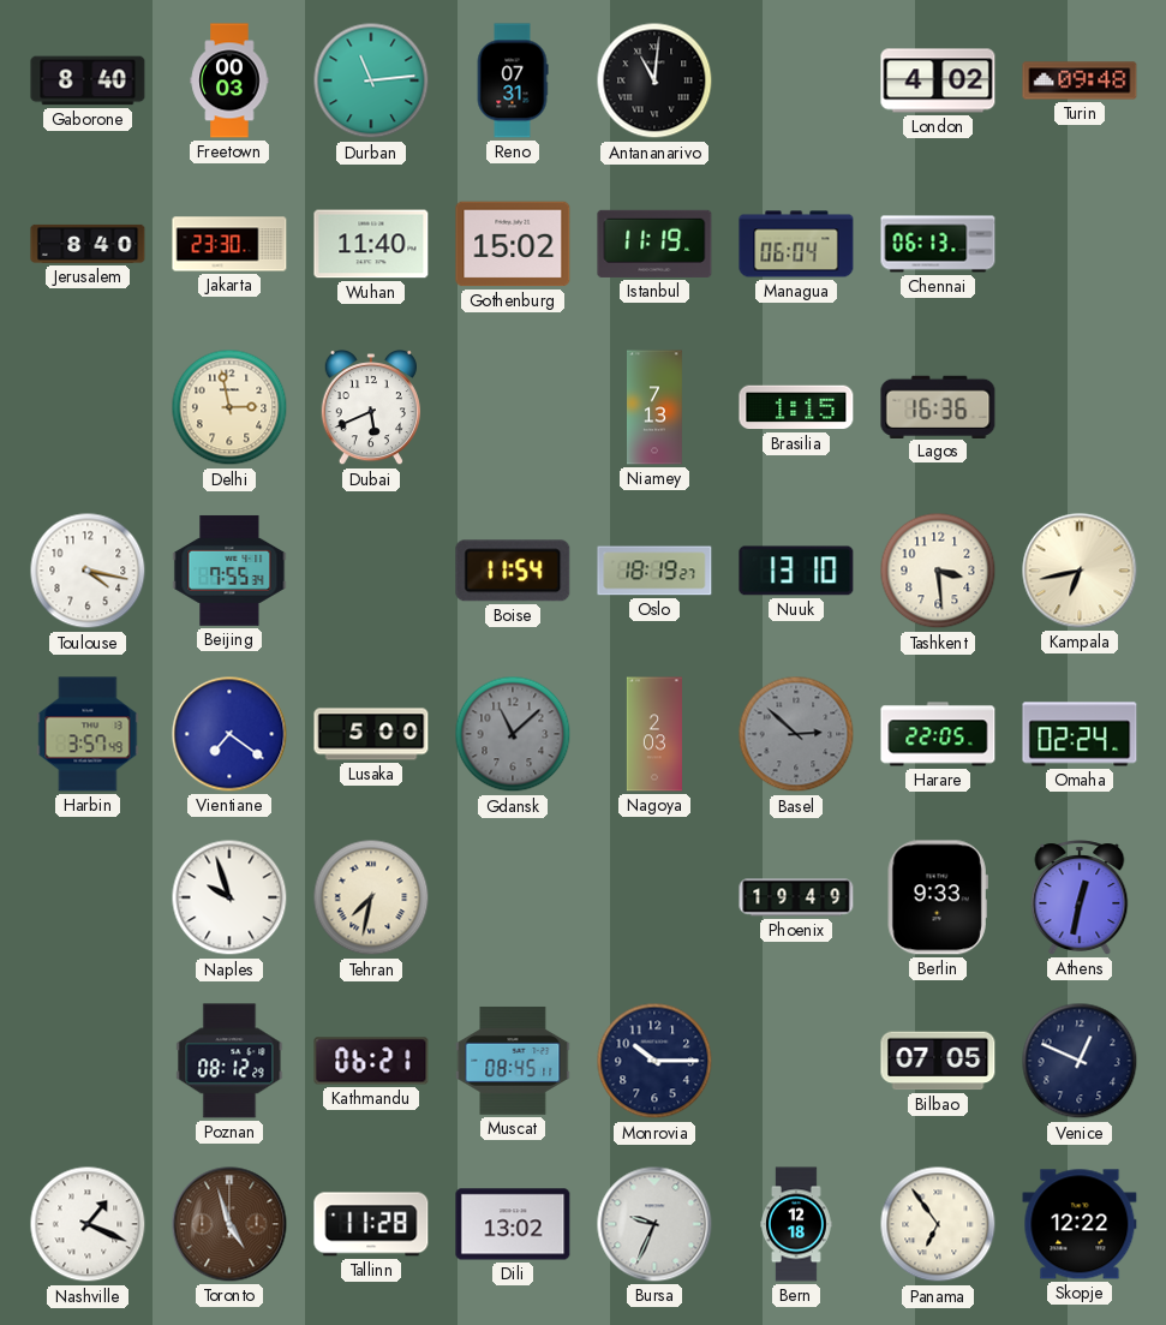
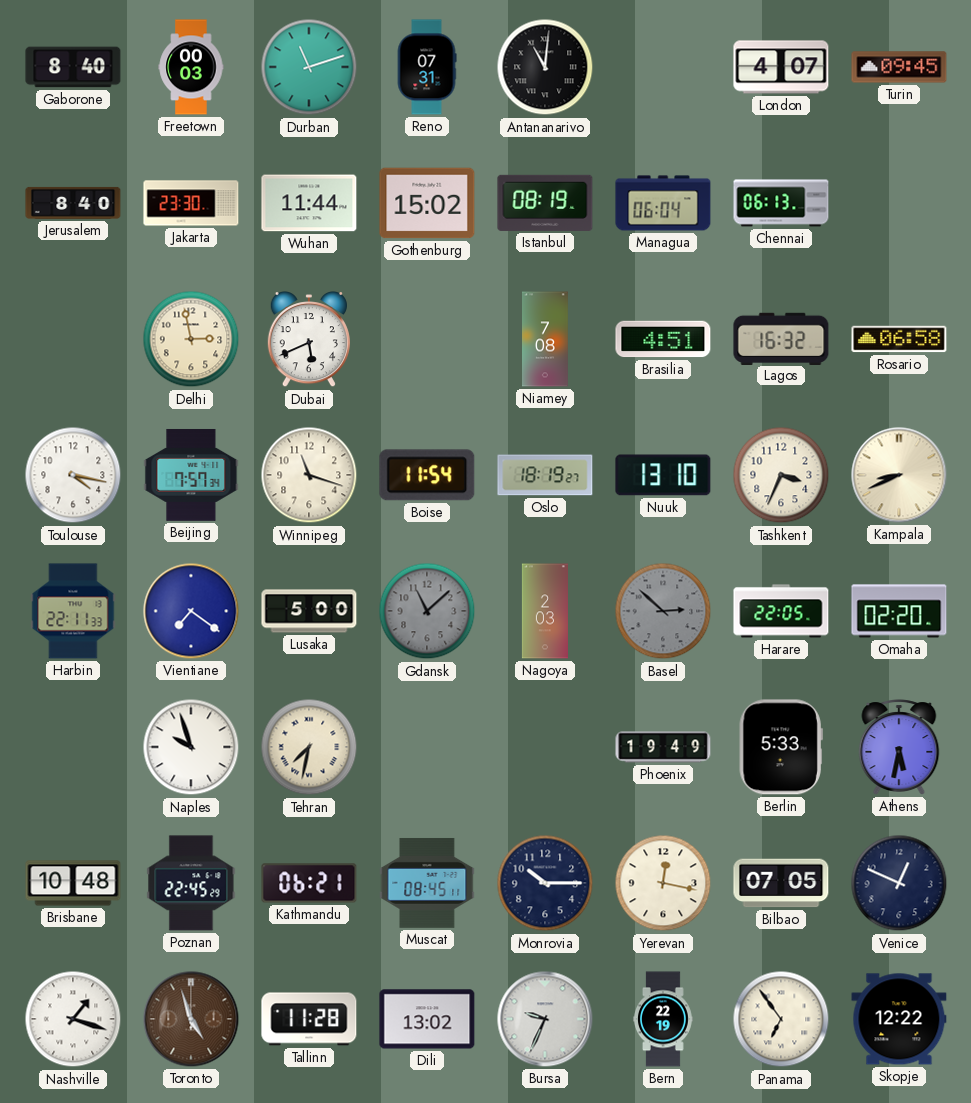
Durban: 11:14 -> 11:12 (309, 67)
London: 4:02 -> 4:07 (781, 67)
Turin: 09:48 -> 09:45 (899, 67)
Wuhan: 11:40 -> 11:44 (309, 203)
Istanbul: 11:19 -> 08:19 (545, 203)
Niamey: 7:13 -> 7:08 (546, 339)
Brasilia: 1:15 -> 4:51 (663, 339)
Lagos: 16:36 -> 16:32 (781, 338)
Rosario: none -> 06:58 (899, 339)
Beijing: 7:55 -> 7:57 (191, 475)
Winnipeg: none -> 11:18 (309, 475)
Tashkent: 3:29 -> 3:34 (781, 475)
Kampala: 6:43 -> 8:41 (899, 475)
Harbin: 3:57 -> 22:11 (73, 611)
Omaha: 02:24 -> 02:20 (899, 611)
Berlin: 9:33 -> 5:33 (781, 747)
Athens: 12:32 -> 5:32 (899, 747)
Brisbane: none -> 10:48 (73, 883)
Poznan: 08:12 -> 22:45 (191, 883)
Yerevan: none -> 12:17 (663, 883)
Nashville: 1:19 -> 1:18 (73, 1019)
Bern: 12:18 -> 22:19 (664, 1019)
